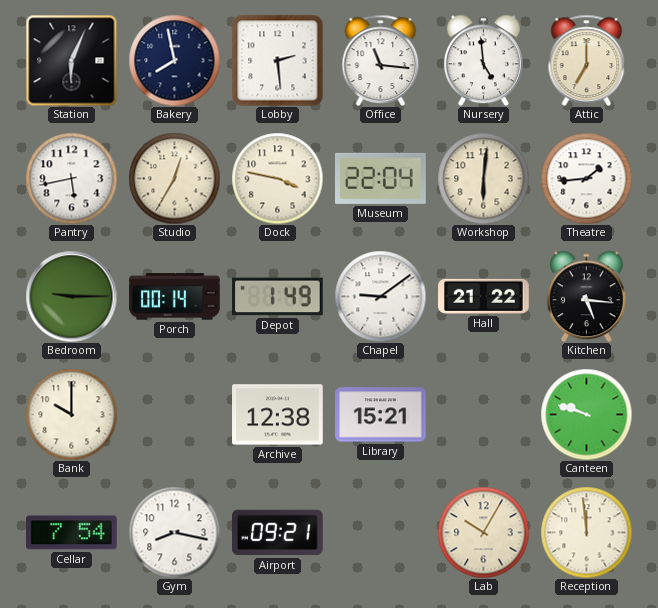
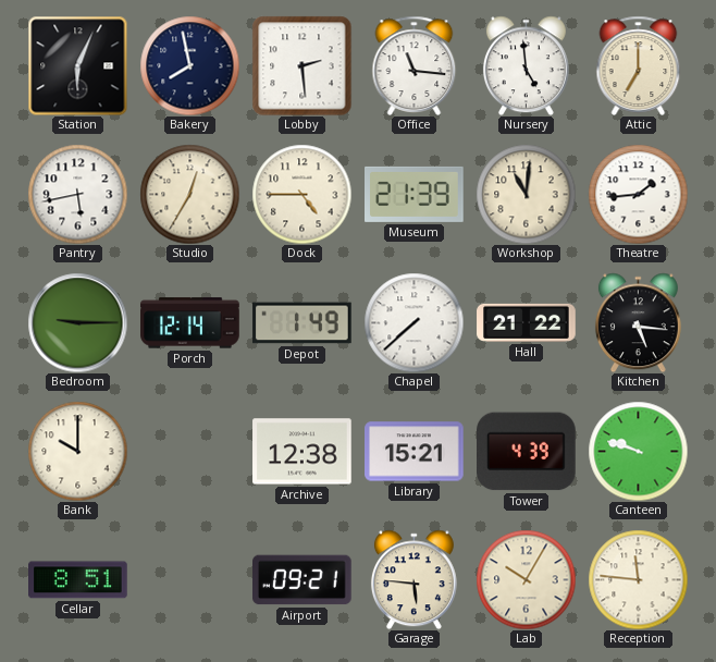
Dock: 3:47 -> 4:45 (301, 194)
Museum: 22:04 -> 21:39 (415, 194)
Workshop: 6:01 -> 11:01 (526, 194)
Porch: 00:14 -> 12:14 (190, 323)
Chapel: 9:09 -> 7:38 (413, 322)
Tower: none -> 4:39 (527, 452)
Cellar: 7:54 -> 8:51 (78, 580)
Gym: 8:17 -> none (174, 532)
Garage: none -> 5:46 (413, 579)
Reception: 11:59 -> 11:46 (638, 579)
